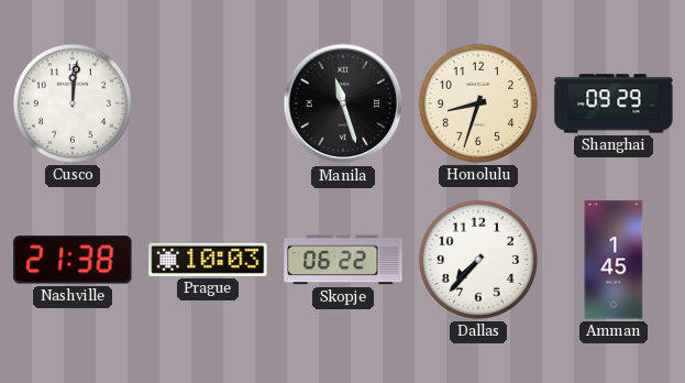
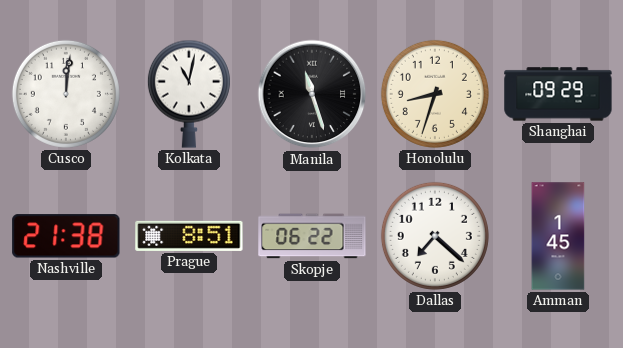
Kolkata: none -> 11:02 (189, 94)
Prague: 10:03 -> 8:51 (189, 236)
Dallas: 7:37 -> 7:22 (435, 236)
